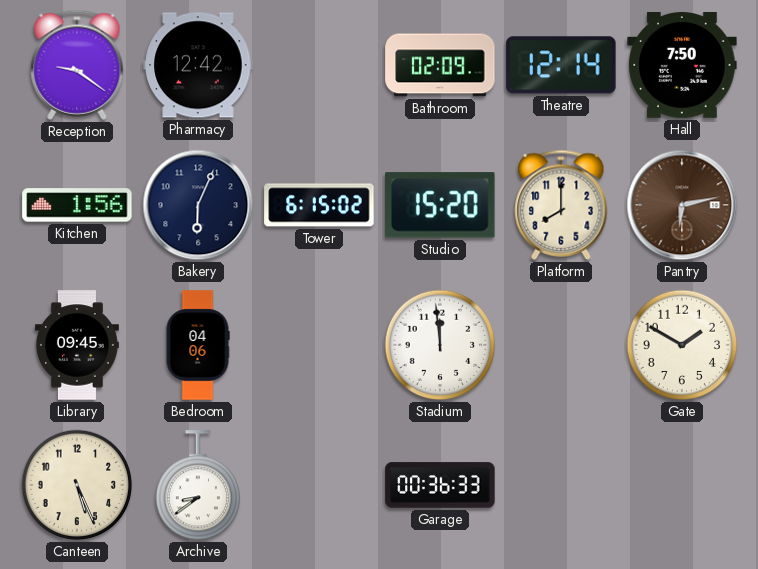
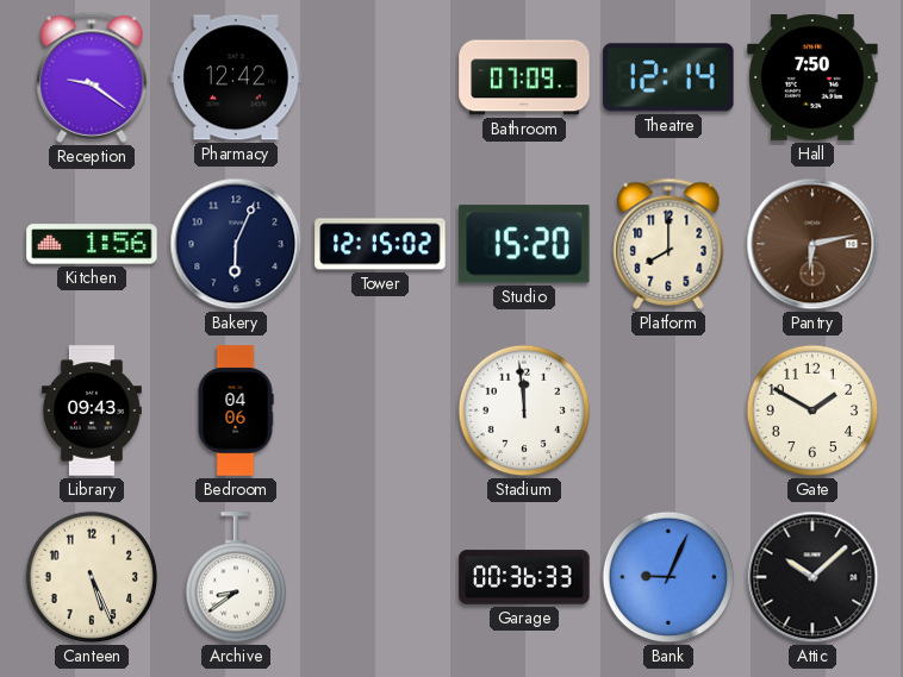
Bathroom: 02:09 -> 07:09 (524, 77)
Tower: 6:15 -> 12:15 (380, 244)
Library: 09:45 -> 09:43 (92, 410)
Bank: none -> 9:04 (668, 577)
Attic: none -> 10:08 (812, 577)
